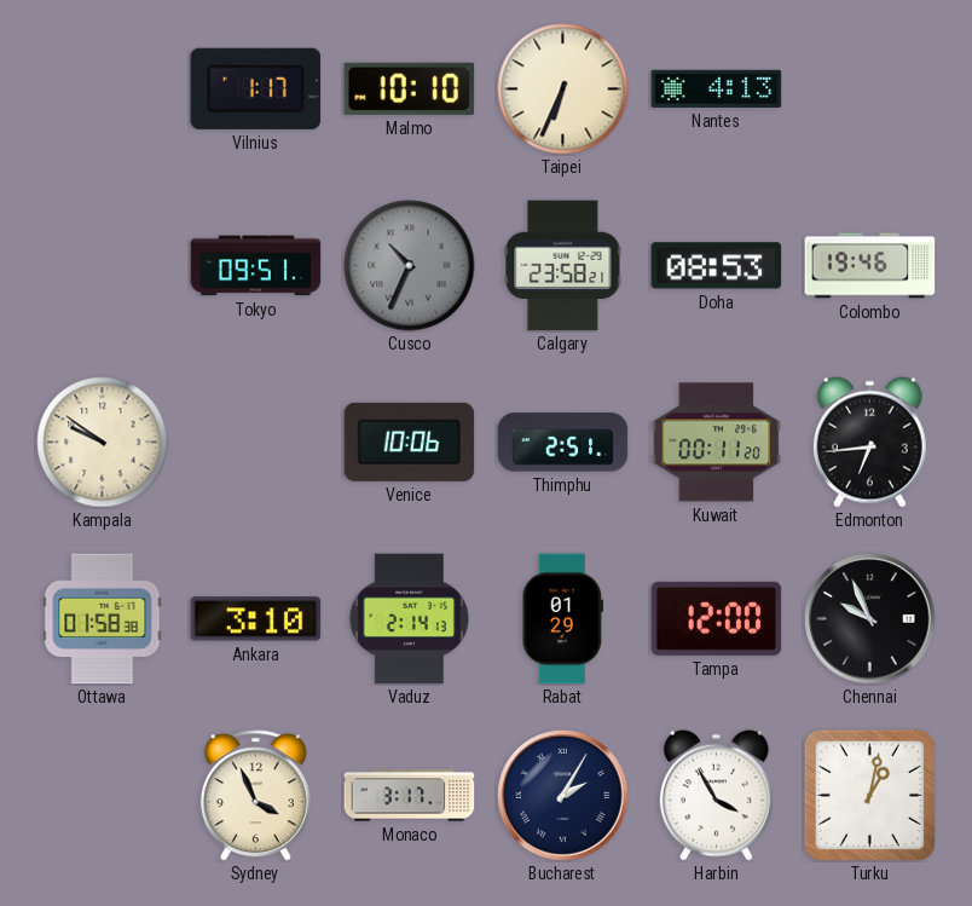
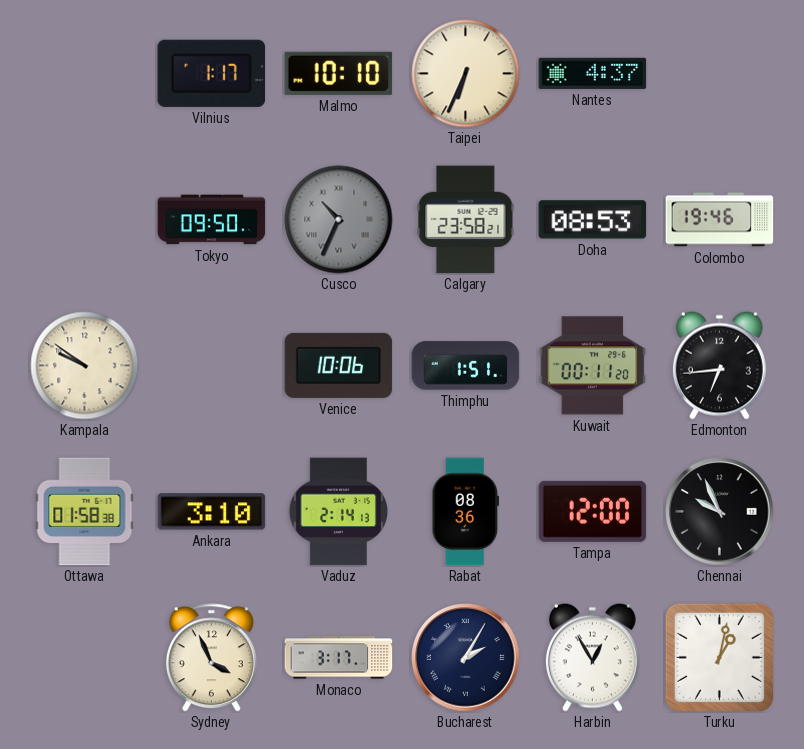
Nantes: 4:13 -> 4:37 (593, 73)
Tokyo: 09:51 -> 09:50 (212, 220)
Thimphu: 2:51 -> 1:51 (466, 366)
Rabat: 01:29 -> 08:36 (465, 512)
Harbin: 3:55 -> 12:55 (592, 657)
